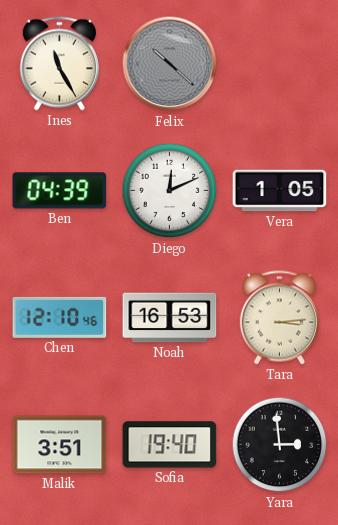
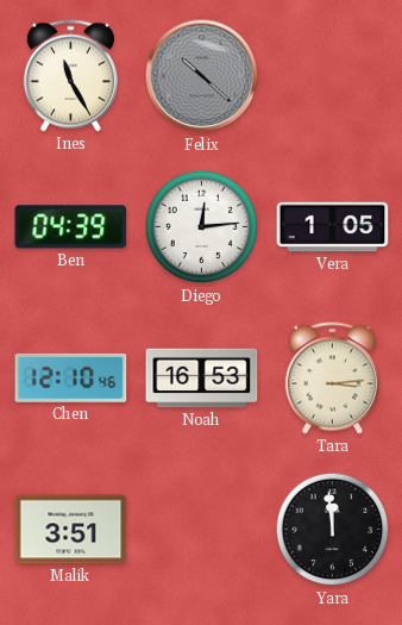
Diego: 12:11 -> 12:14 (202, 227)
Sofia: 19:40 -> none (170, 445)
Yara: 2:59 -> 11:59 (333, 530)
